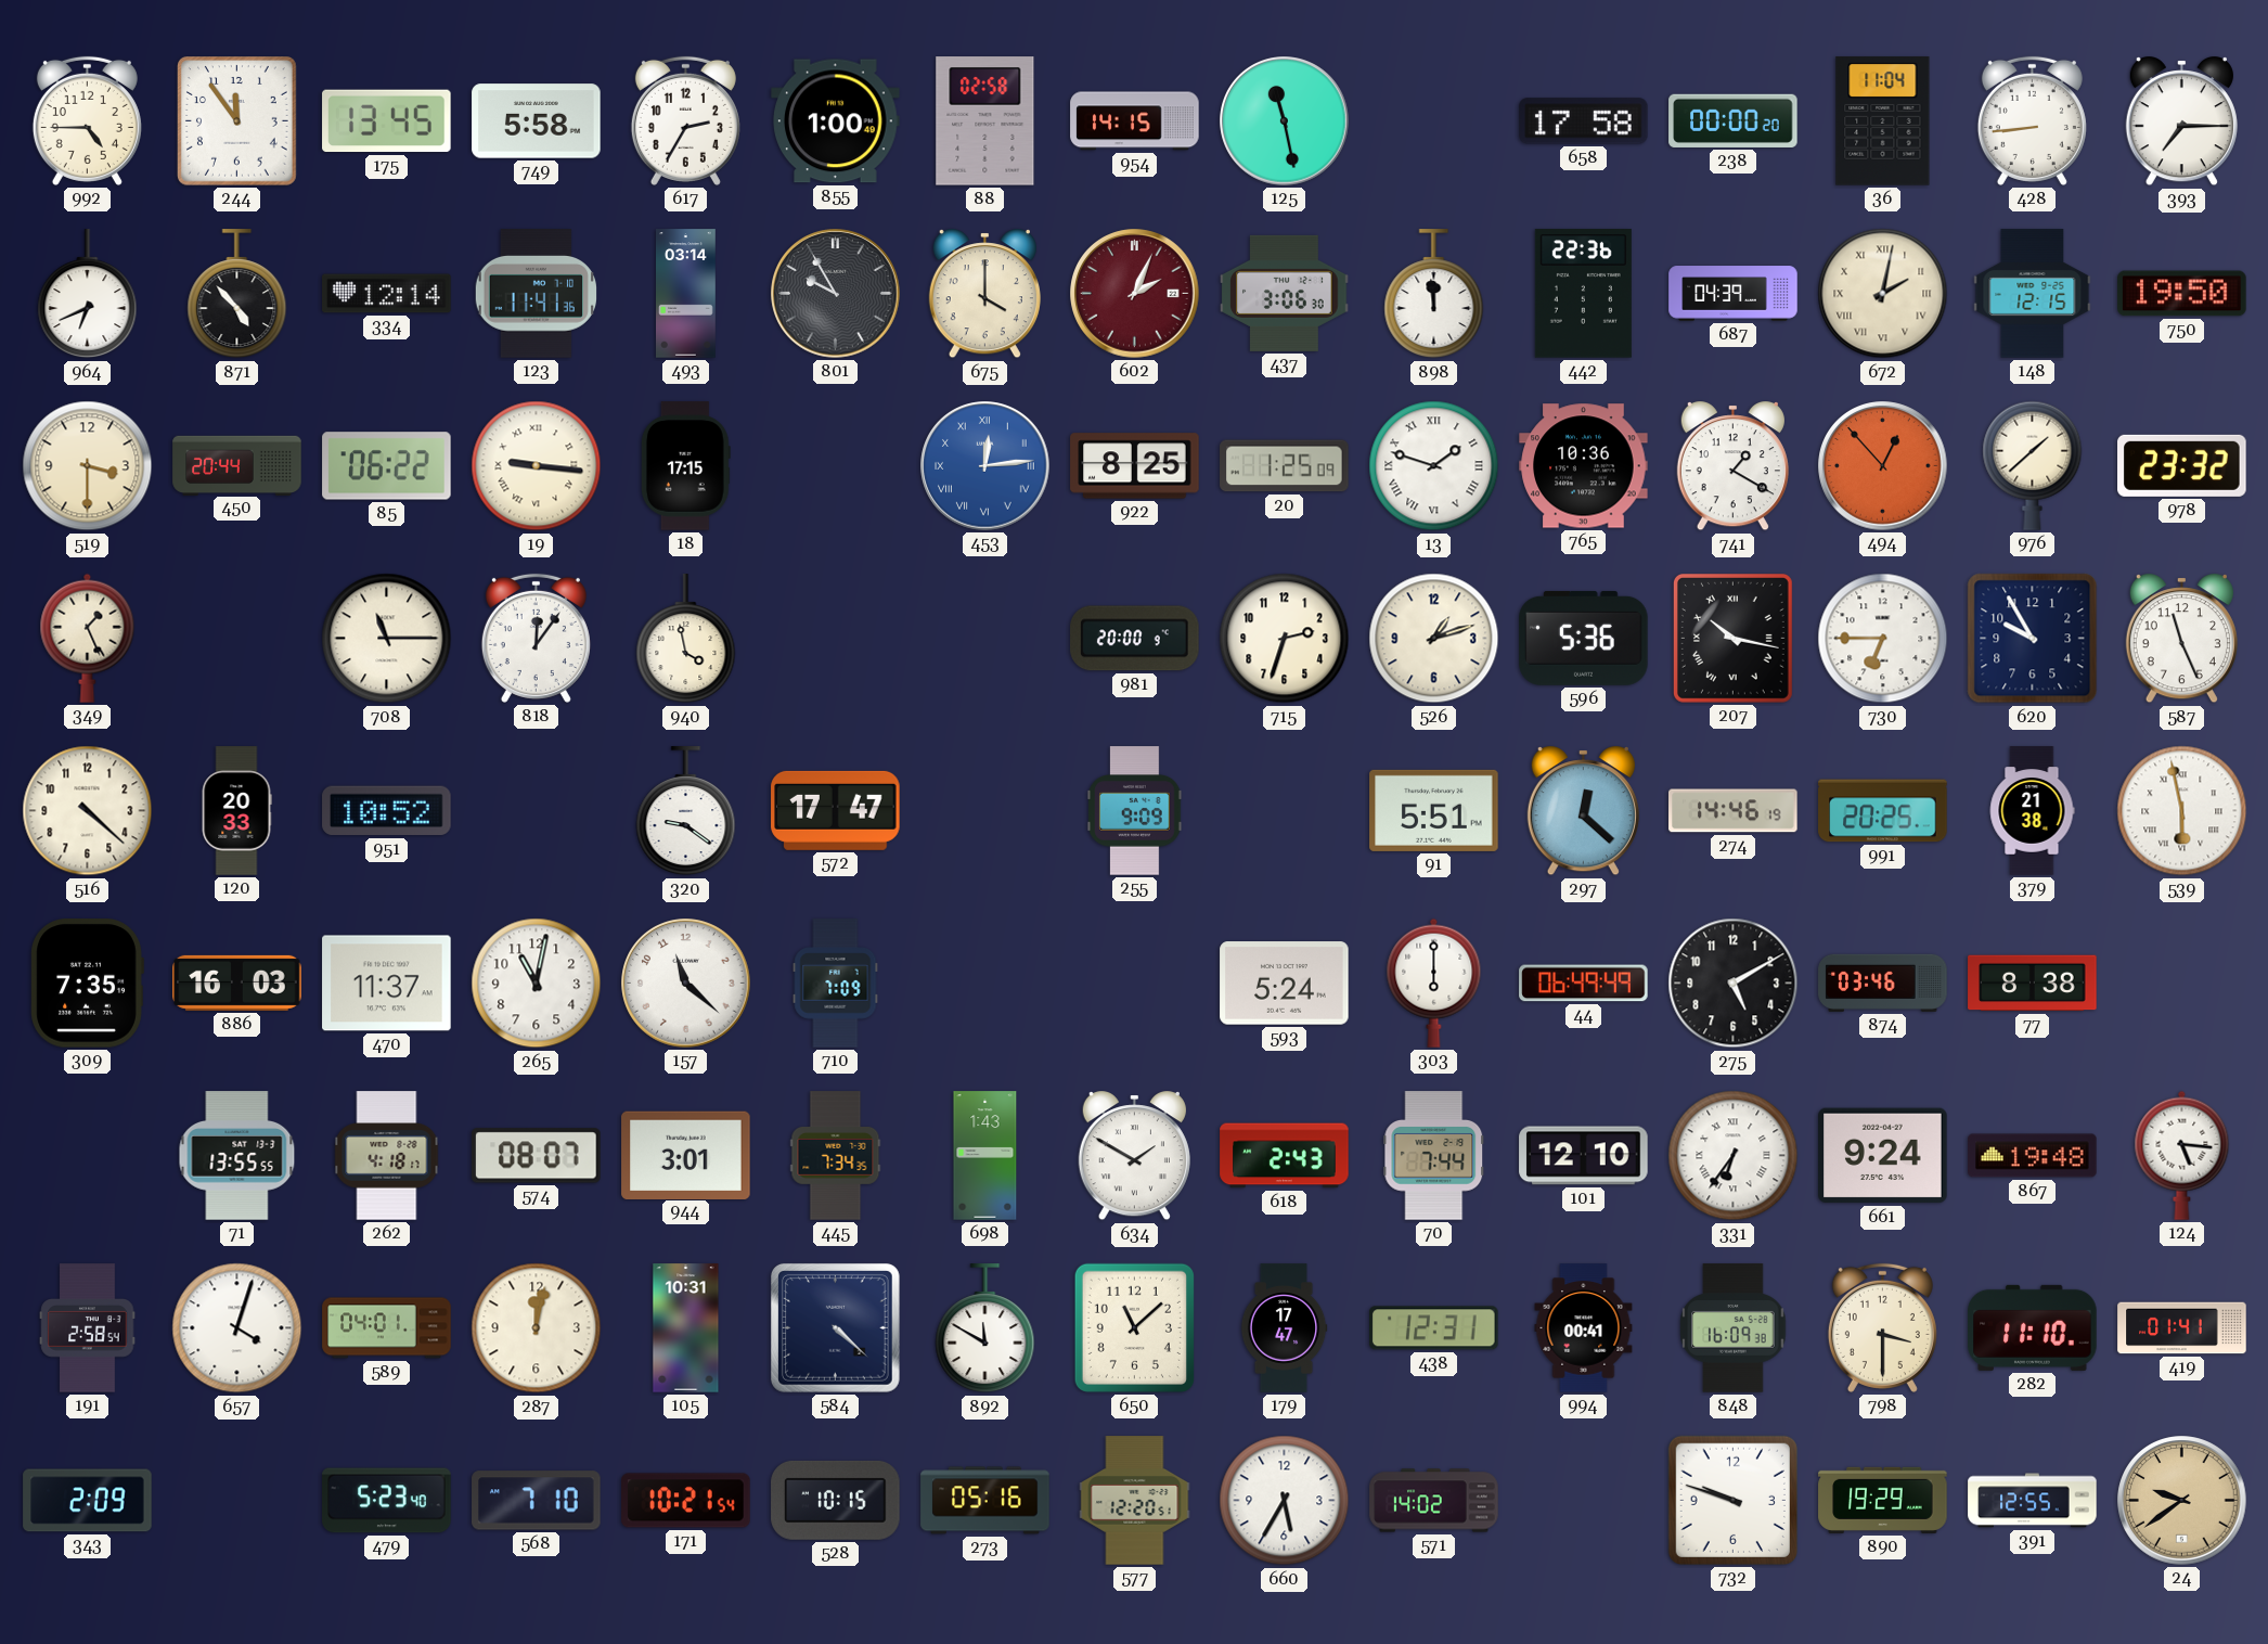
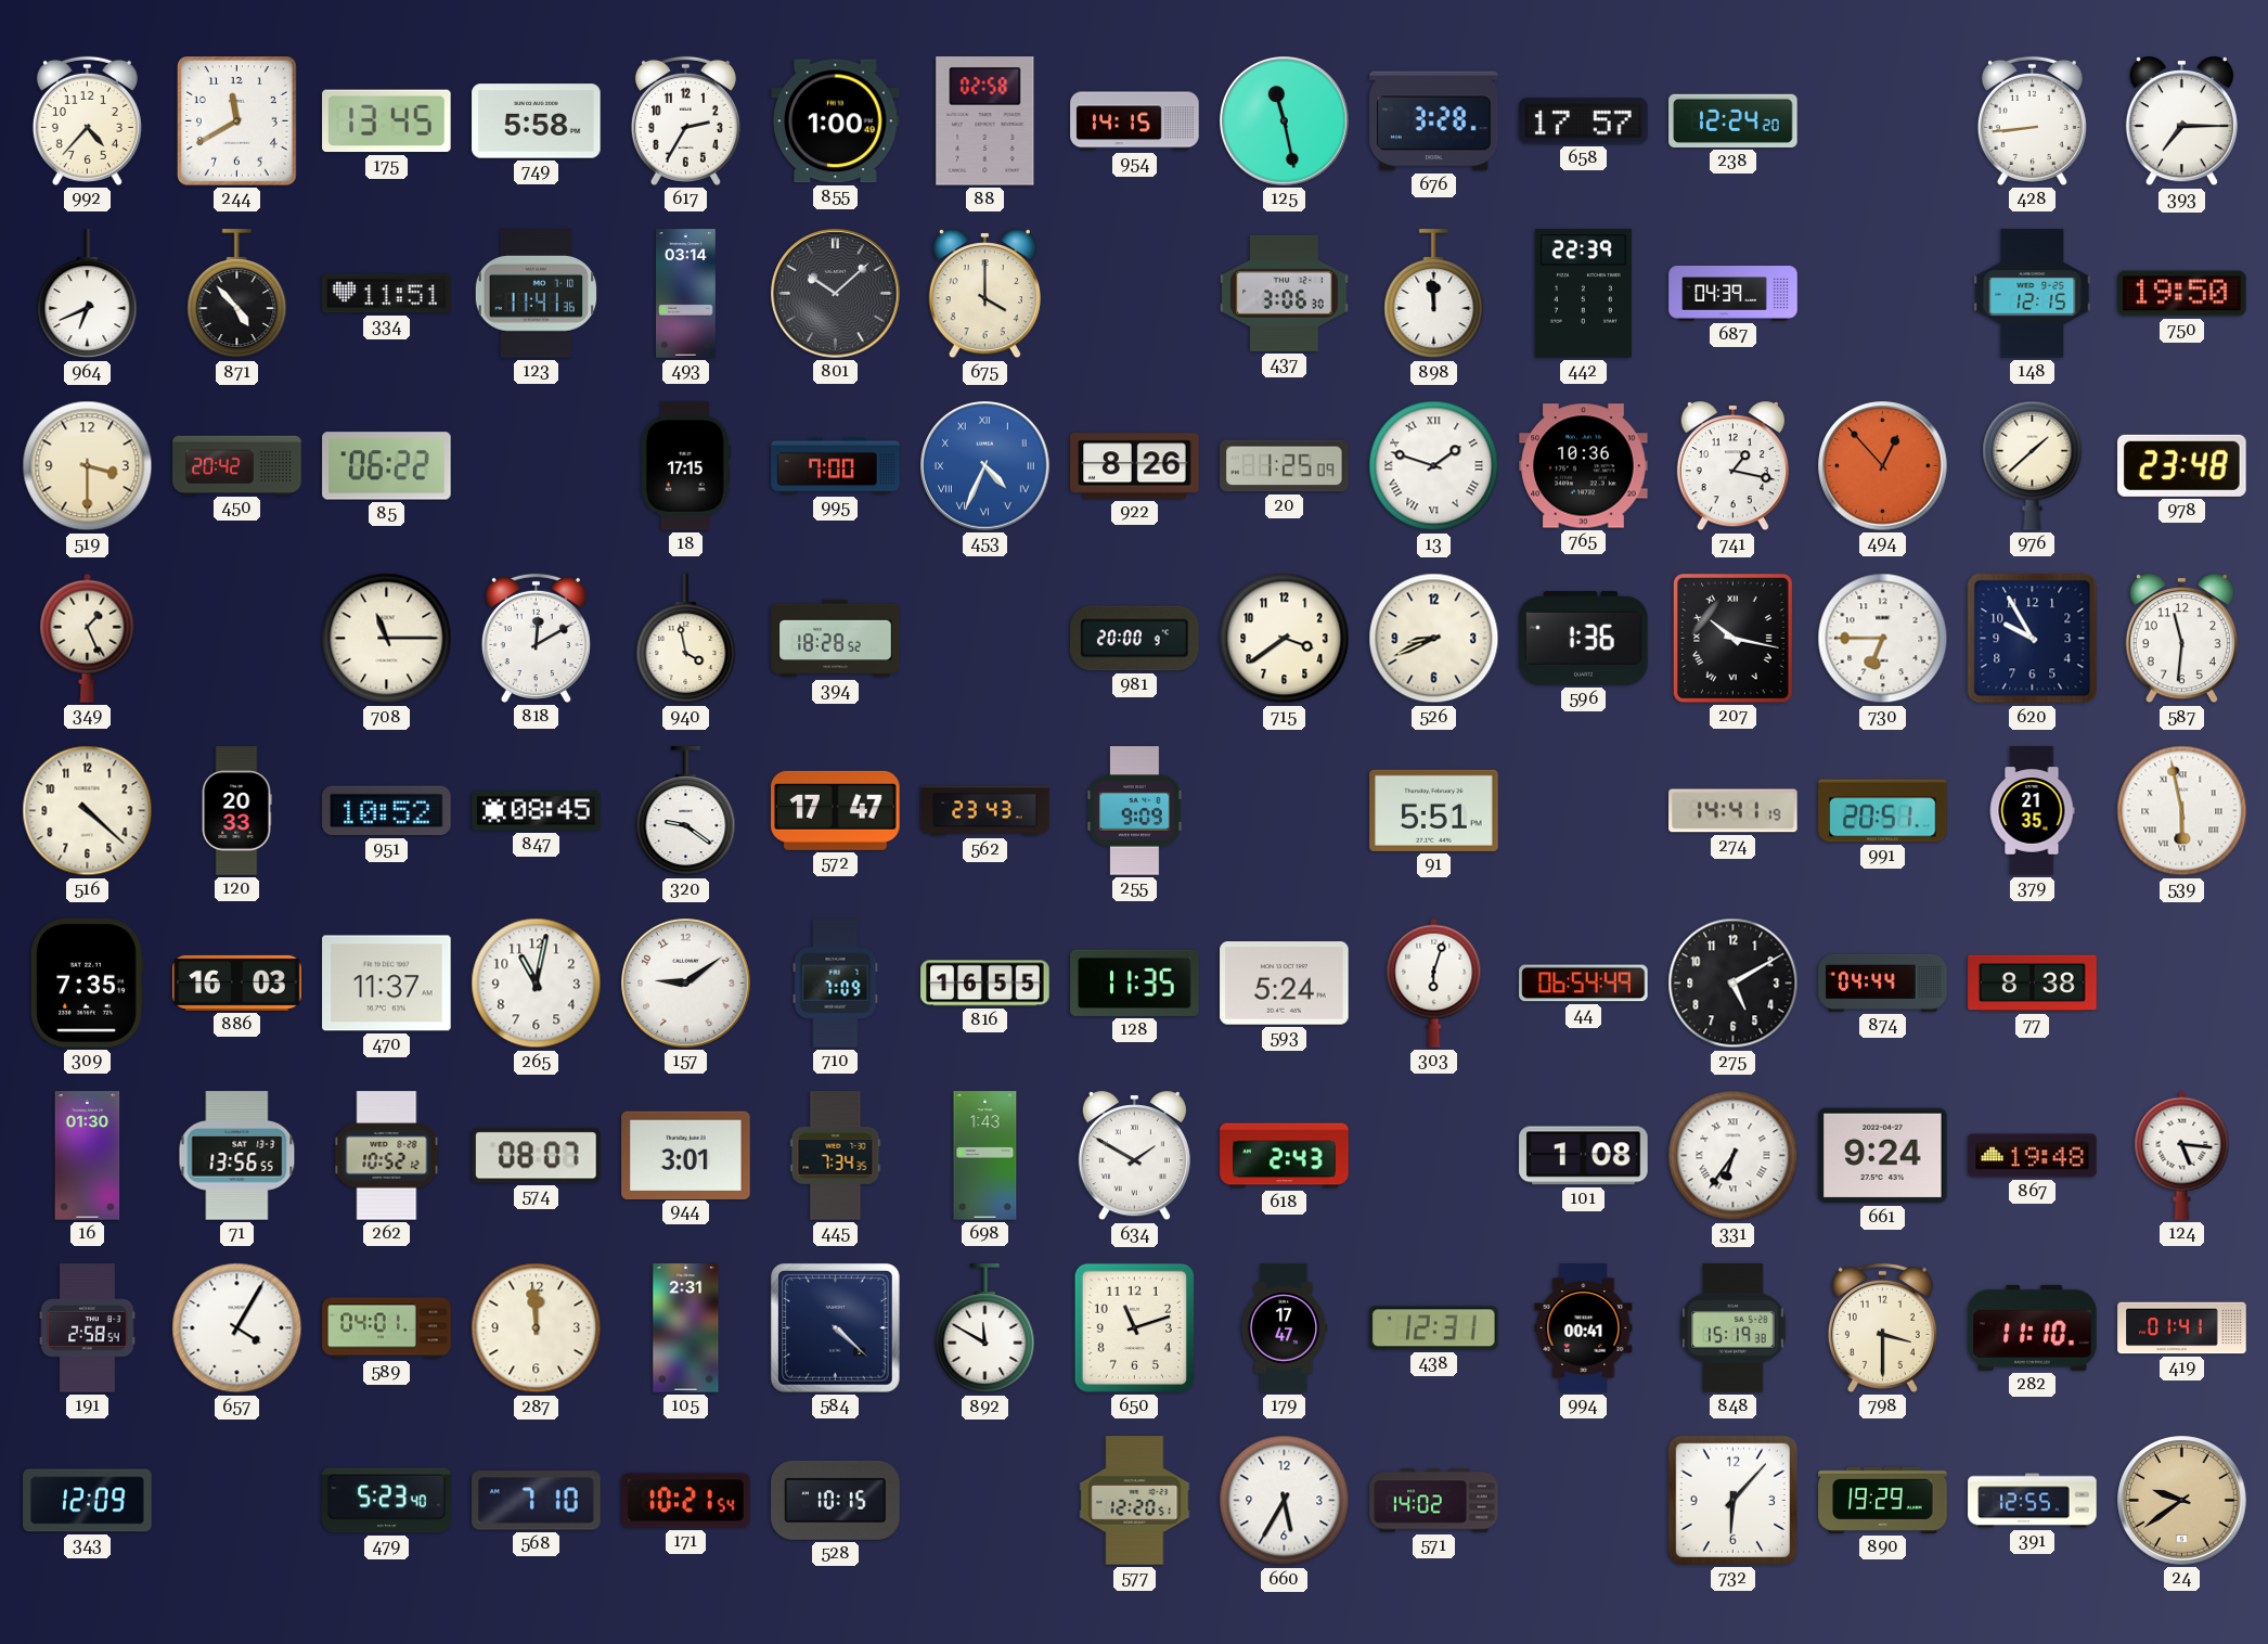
992: 4:45 -> 4:37 (87, 120)
244: 11:54 -> 11:40 (236, 121)
676: none -> 3:28 (1434, 121)
658: 17:58 -> 17:57 (1584, 121)
238: 00:00 -> 12:24 (1734, 120)
36: 11:04 -> none (1883, 121)
334: 12:14 -> 11:51 (387, 294)
801: 9:55 -> 10:08 (836, 294)
602: 2:04 -> none (1135, 294)
442: 22:36 -> 22:39 (1583, 294)
672: 2:02 -> none (1883, 294)
450: 20:44 -> 20:42 (237, 465)
19: 9:16 -> none (537, 466)
995: none -> 7:00 (836, 466)
453: 12:14 -> 4:34 (985, 466)
922: 8:25 -> 8:26 (1135, 466)
741: 1:20 -> 1:17 (1732, 466)
978: 23:32 -> 23:48 (2182, 465)
818: 12:06 -> 12:10 (536, 638)
394: none -> 18:28 (836, 639)
715: 2:33 -> 3:39 (1285, 639)
526: 1:12 -> 8:41 (1434, 639)
596: 5:36 -> 1:36 (1584, 638)
587: 11:26 -> 11:31 (2181, 639)
847: none -> 08:45 (537, 811)
562: none -> 23:43 (985, 811)
297: 12:22 -> none (1583, 811)
274: 14:46 -> 14:41 (1734, 811)
991: 20:25 -> 20:51 (1883, 811)
379: 21:38 -> 21:35 (2032, 811)
157: 11:22 -> 9:09 (686, 984)
816: none -> 16:55 (985, 984)
128: none -> 11:35 (1135, 982)
303: 6:00 -> 6:03 (1434, 982)
44: 06:49 -> 06:54 (1584, 984)
874: 03:46 -> 04:44 (1883, 982)
16: none -> 01:30 (88, 1156)
71: 13:55 -> 13:56 (237, 1156)
262: 4:18 -> 10:52 (387, 1156)
70: 7:44 -> none (1434, 1156)
101: 12:10 -> 1:08 (1584, 1156)
657: 4:03 -> 4:05 (237, 1328)
287: 12:02 -> 11:59 (537, 1328)
105: 10:31 -> 2:31 (686, 1328)
650: 11:08 -> 11:12 (1134, 1327)
848: 16:09 -> 15:19 (1734, 1328)
343: 2:09 -> 12:09 (88, 1501)
273: 05:16 -> none (985, 1501)
732: 9:48 -> 6:07 (1732, 1500)
